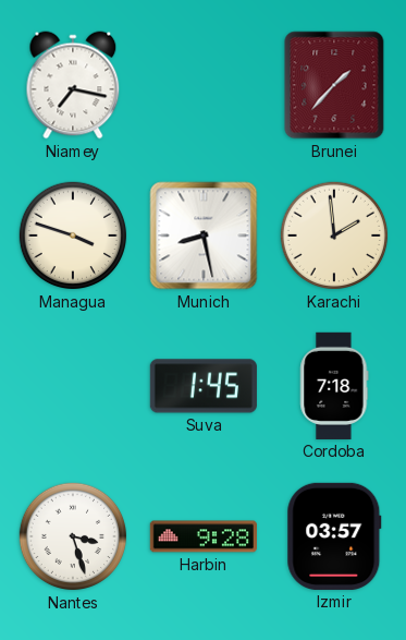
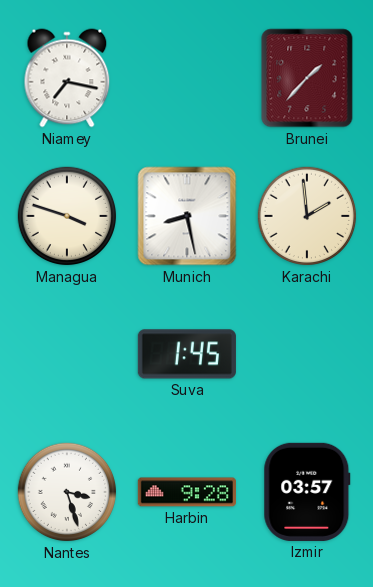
Cordoba: 7:18 -> none (334, 386)
